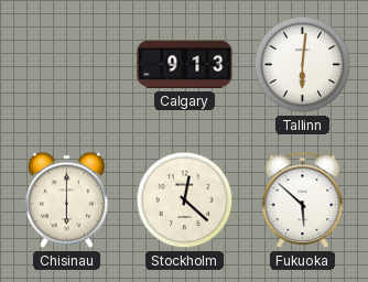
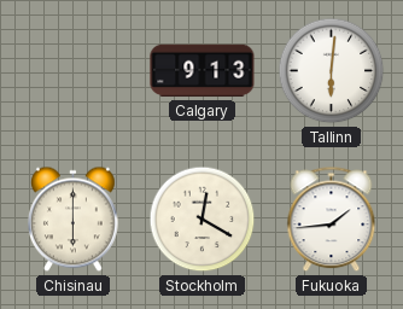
Stockholm: 12:22 -> 12:20 (203, 220)
Fukuoka: 5:52 -> 1:44 (332, 220)
